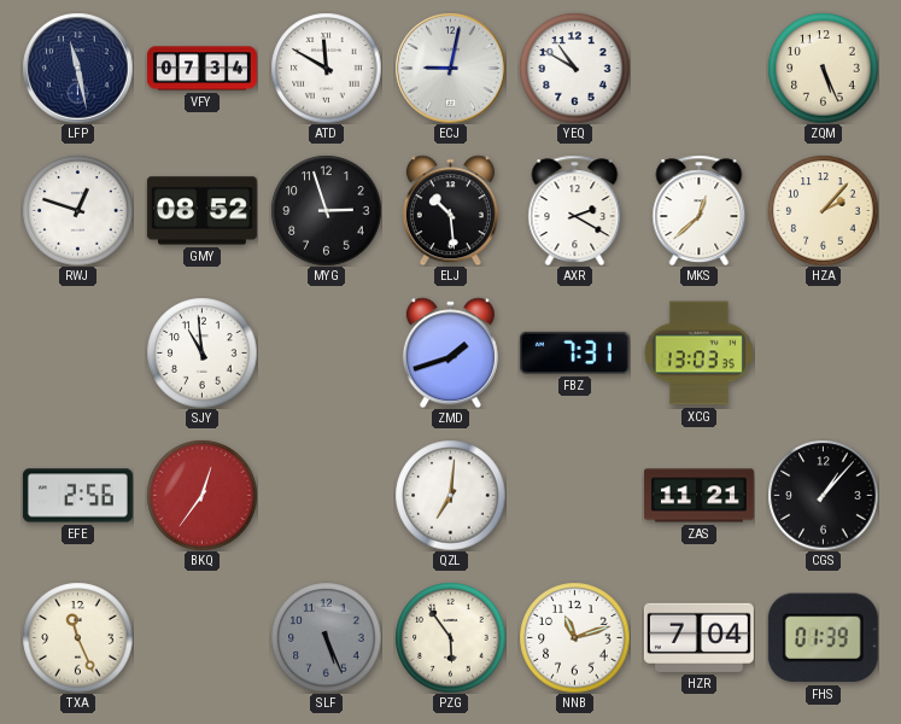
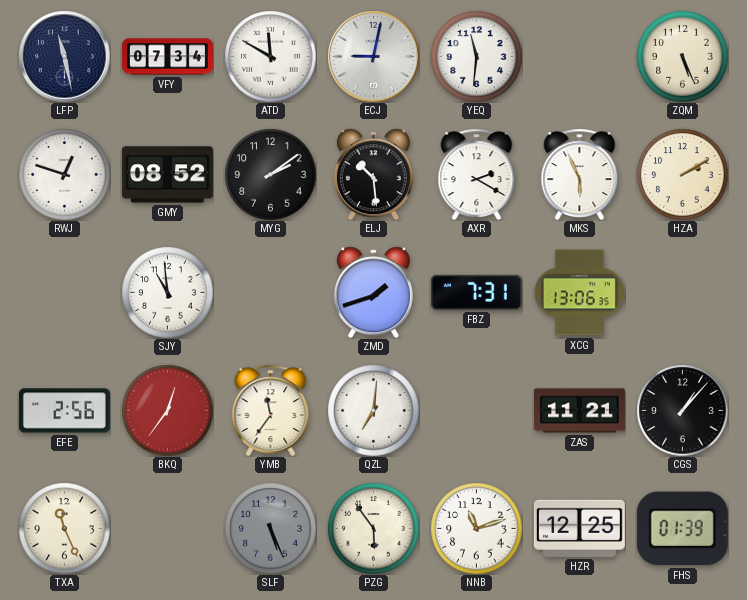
YEQ: 10:50 -> 11:31 (476, 56)
MYG: 2:57 -> 2:09 (270, 174)
MKS: 12:38 -> 5:56 (580, 174)
HZA: 2:07 -> 2:10 (682, 174)
XCG: 13:03 -> 13:06 (579, 293)
YMB: none -> 11:36 (271, 410)
HZR: 7:04 -> 12:25 (579, 528)
